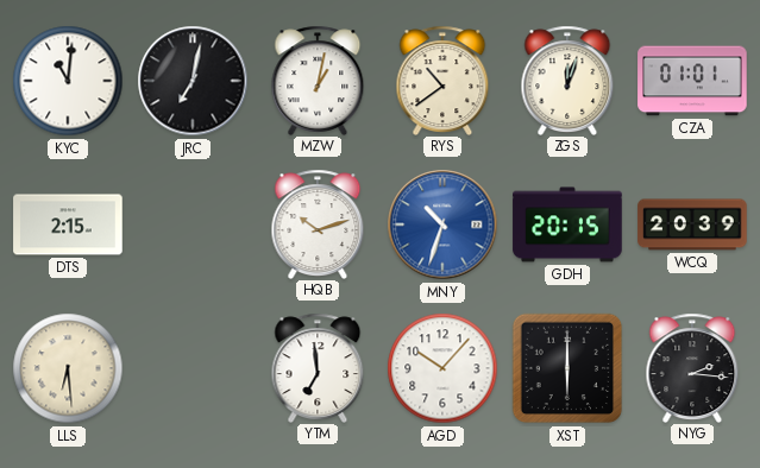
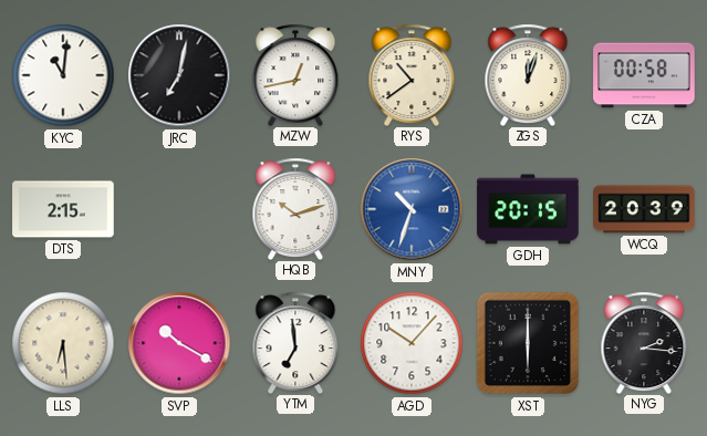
MZW: 1:02 -> 12:43 (295, 74)
CZA: 01:01 -> 00:58 (644, 75)
SVP: none -> 10:20 (179, 343)
